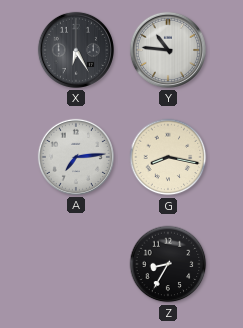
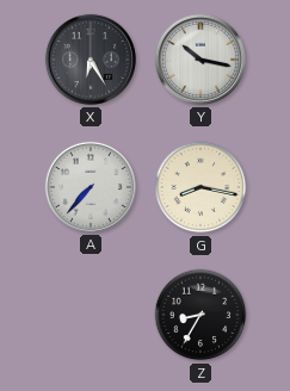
Y: 10:46 -> 10:17 (200, 60)
A: 7:14 -> 7:37 (91, 187)
